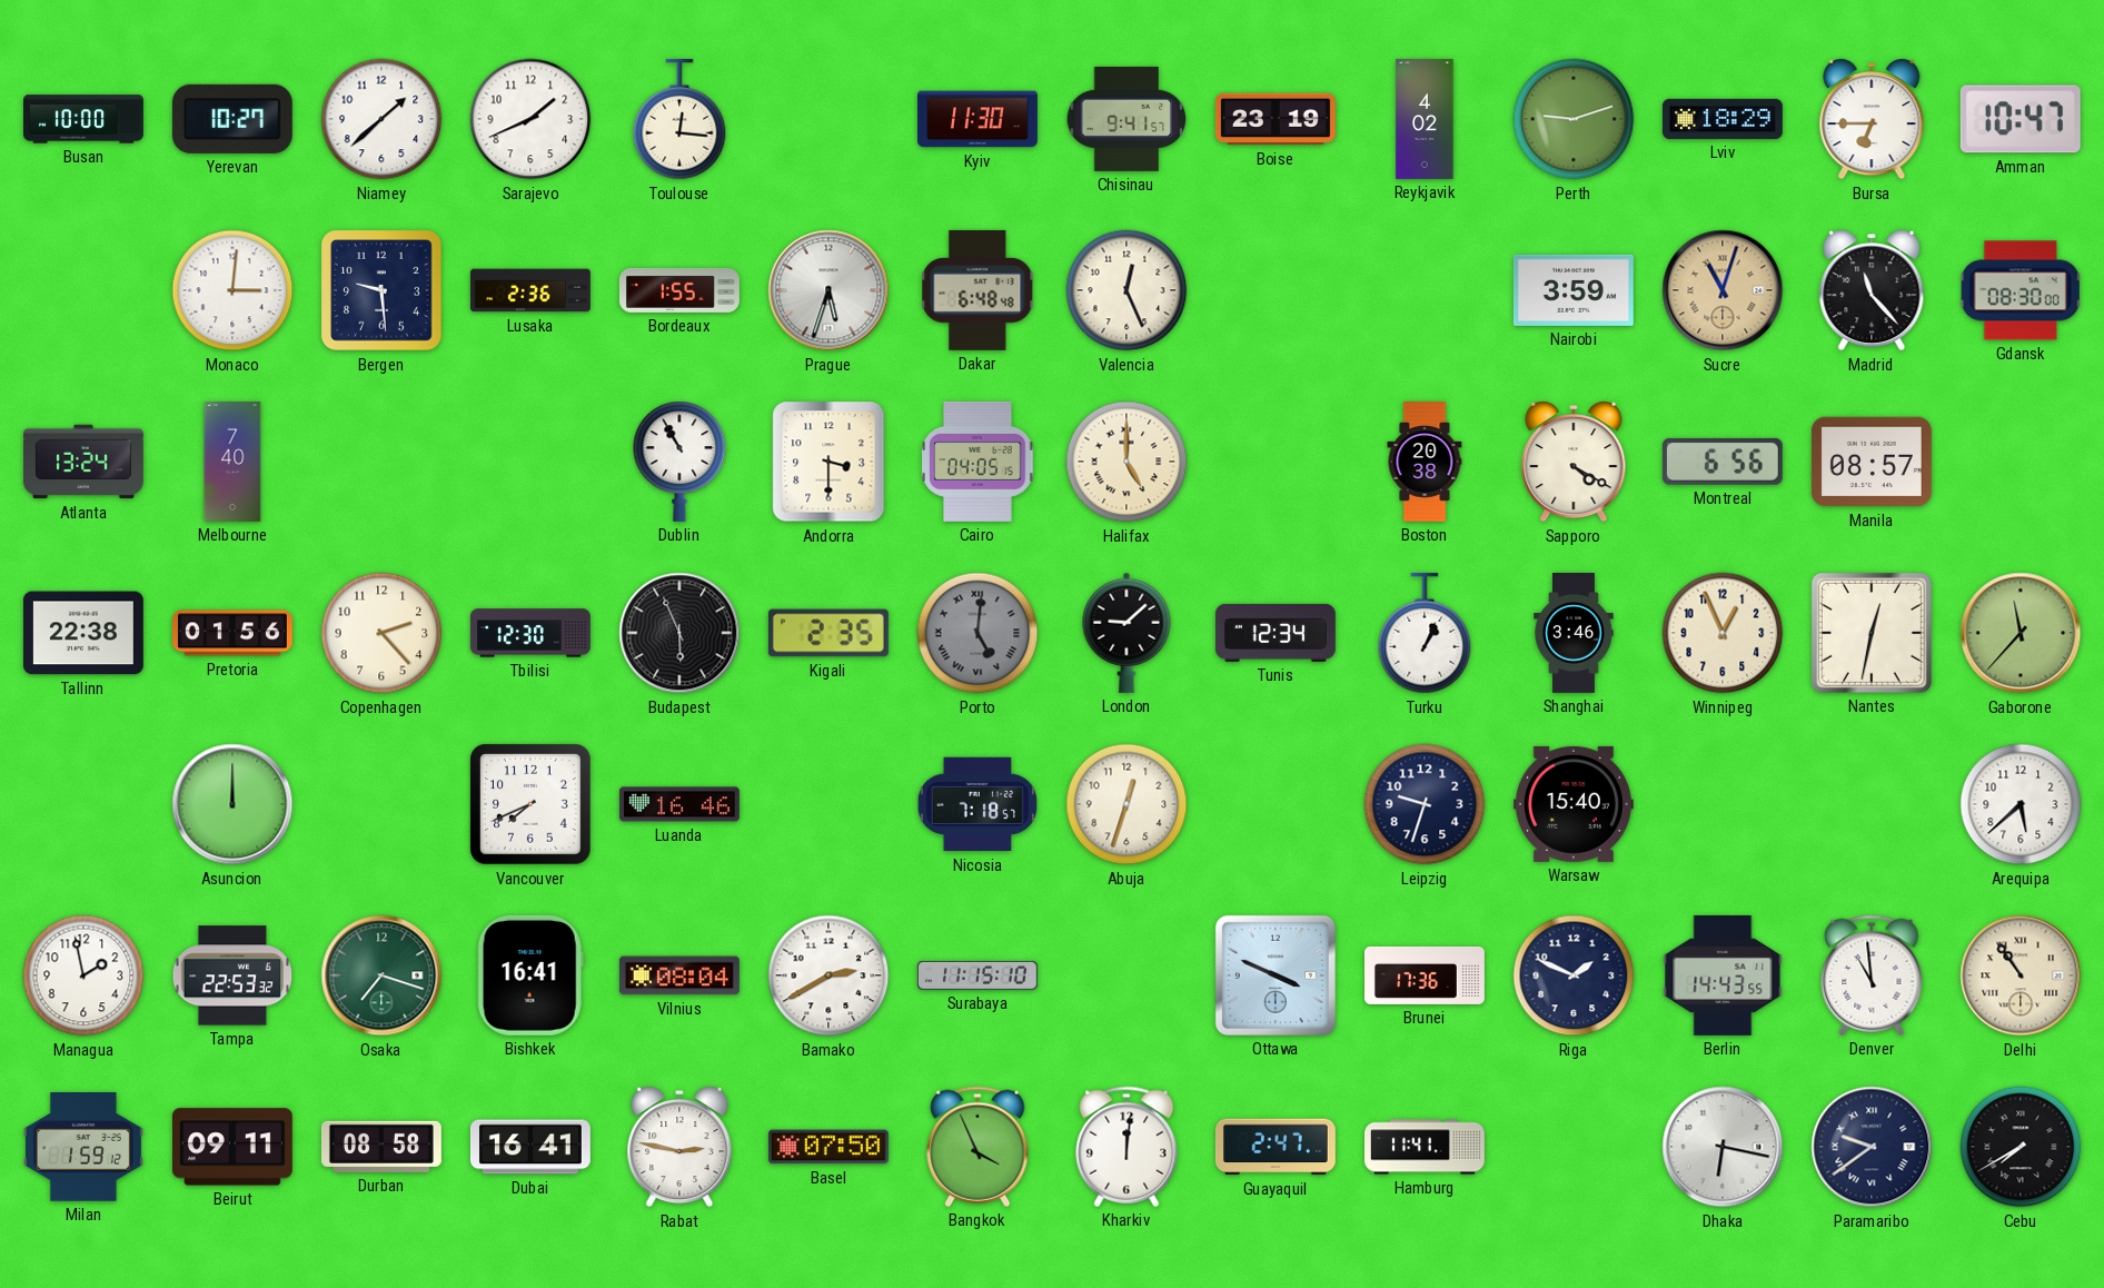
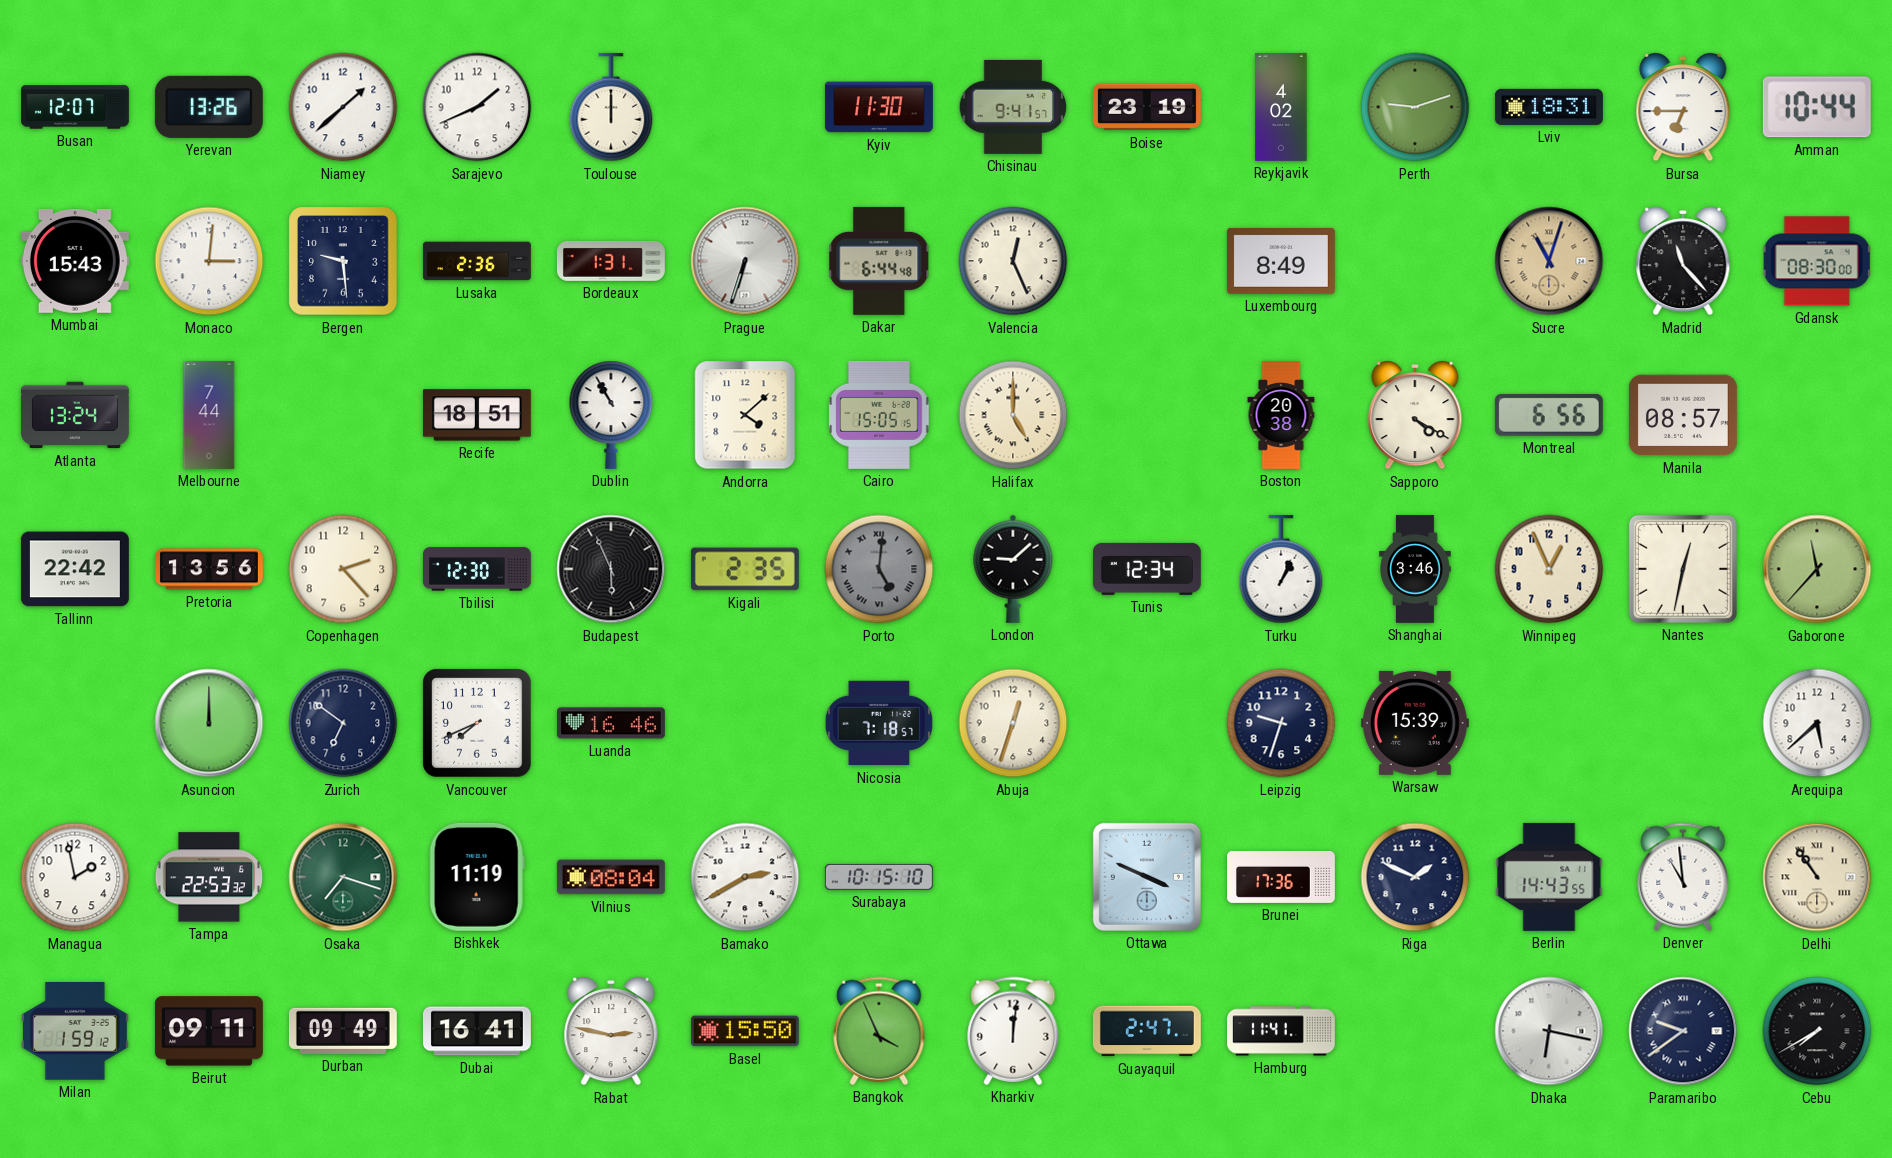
Busan: 10:00 -> 12:07 (76, 107)
Yerevan: 10:27 -> 13:26 (209, 107)
Toulouse: 12:16 -> 12:00 (611, 107)
Lviv: 18:29 -> 18:31 (1549, 107)
Amman: 10:47 -> 10:44 (1817, 107)
Mumbai: none -> 15:43 (75, 261)
Bordeaux: 1:55 -> 1:31 (611, 261)
Prague: 5:33 -> 6:33 (745, 261)
Dakar: 6:48 -> 6:44 (879, 261)
Luxembourg: none -> 8:49 (1281, 261)
Nairobi: 3:59 -> none (1574, 290)
Melbourne: 7:40 -> 7:44 (209, 415)
Recife: none -> 18:51 (477, 415)
Andorra: 3:30 -> 4:08 (745, 415)
Cairo: 04:05 -> 15:05 (879, 415)
Tallinn: 22:38 -> 22:42 (75, 569)
Pretoria: 01:56 -> 13:56 (209, 569)
Zurich: none -> 6:51 (343, 723)
Warsaw: 15:40 -> 15:39 (1415, 723)
Bishkek: 16:41 -> 11:19 (477, 877)
Surabaya: 11:15 -> 10:15 (879, 877)
Durban: 08:58 -> 09:49 (343, 1031)
Basel: 07:50 -> 15:50 (745, 1031)
